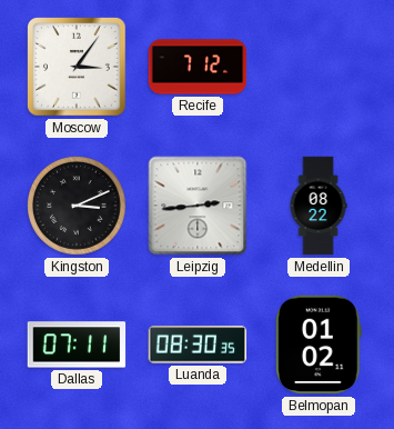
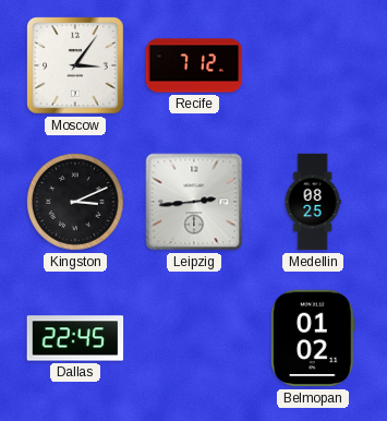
Medellin: 08:22 -> 08:25 (313, 202)
Dallas: 07:11 -> 22:45 (75, 338)
Luanda: 08:30 -> none (198, 345)
